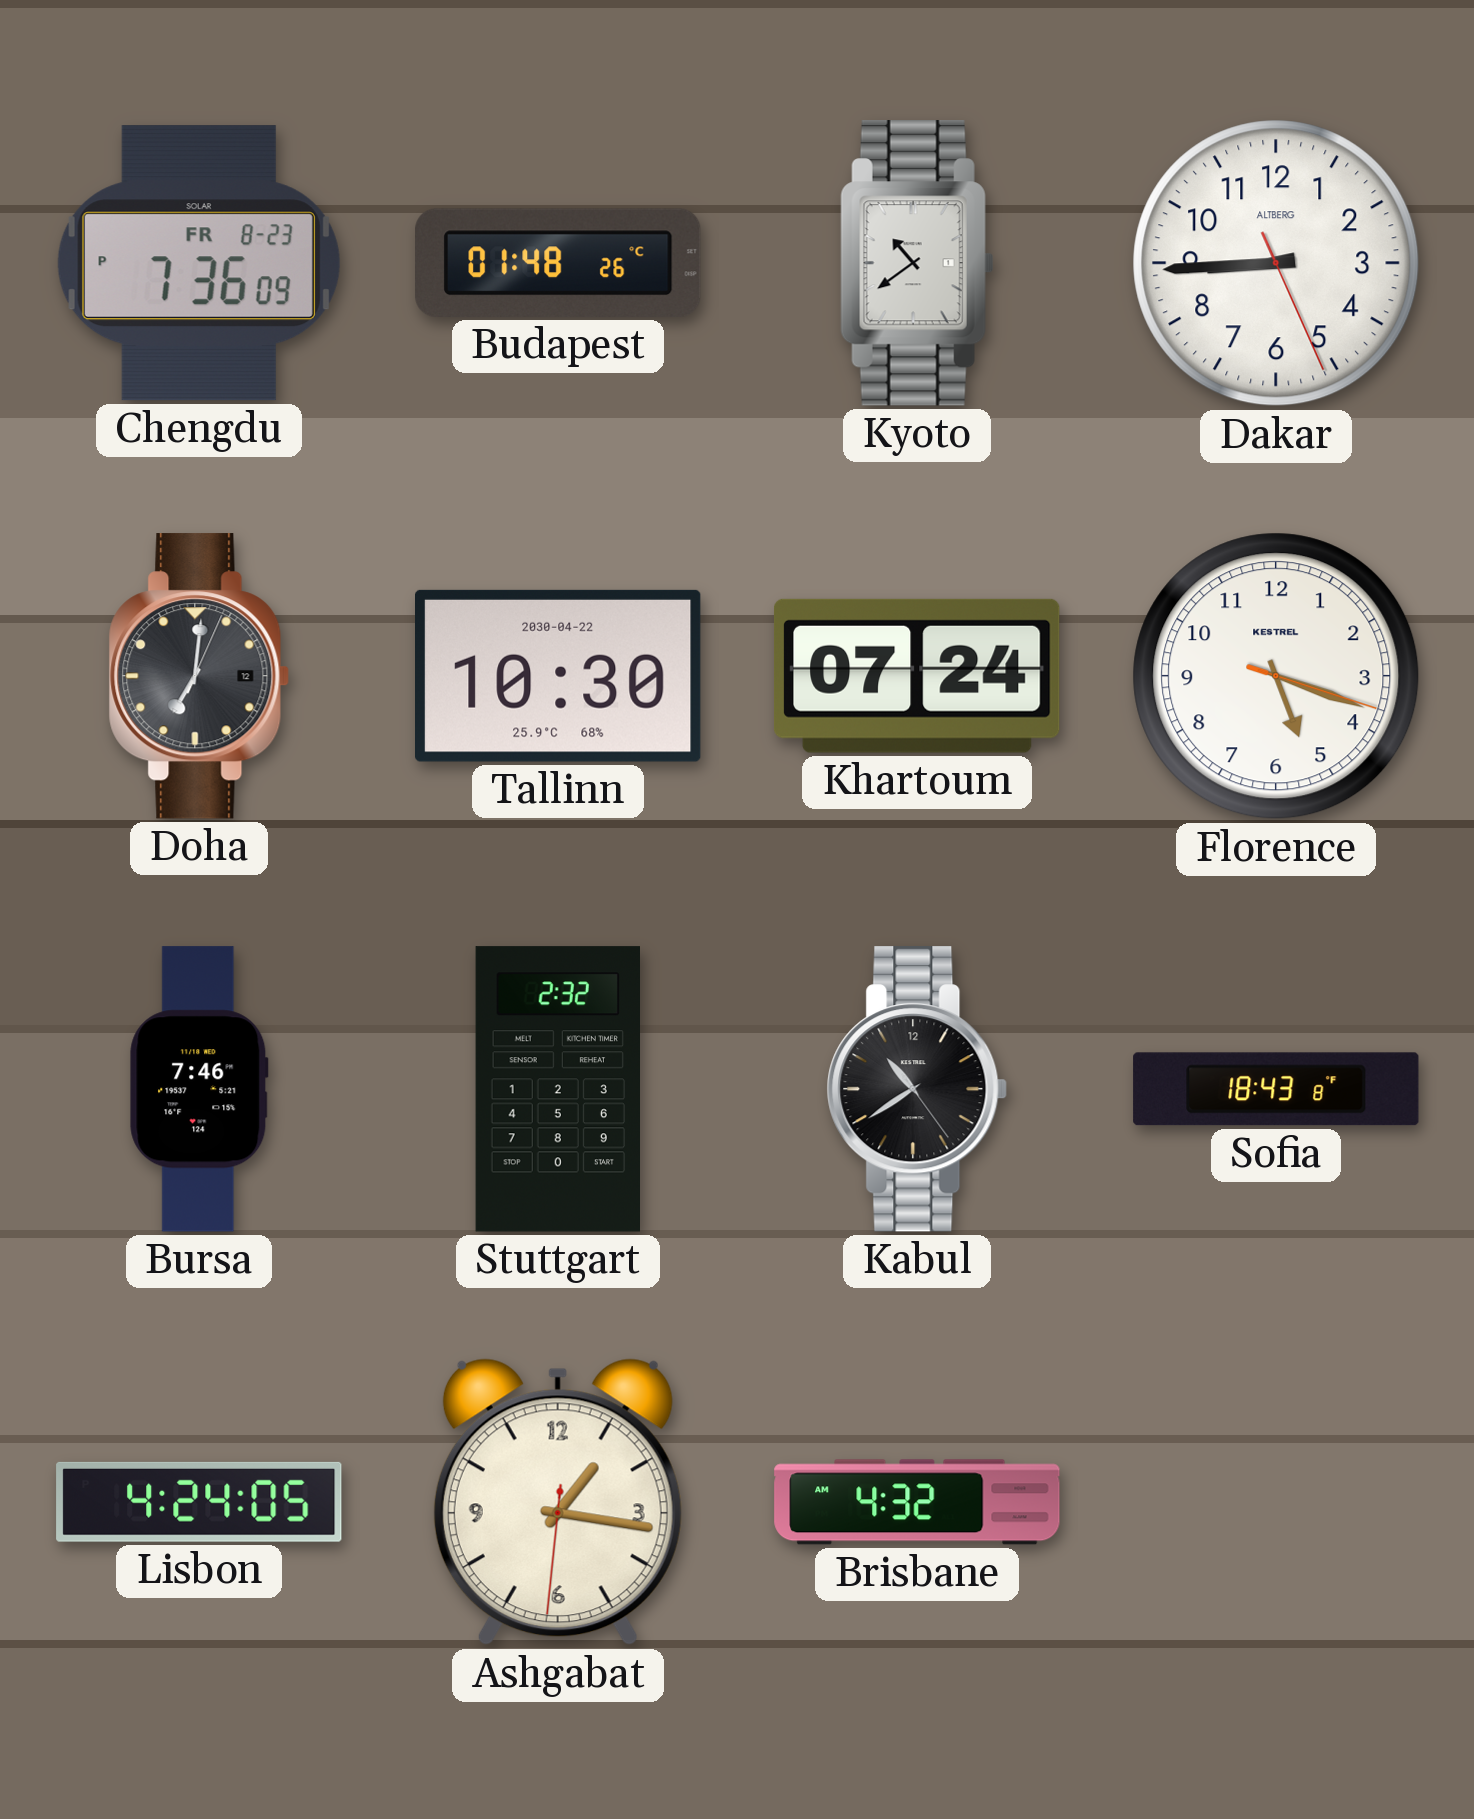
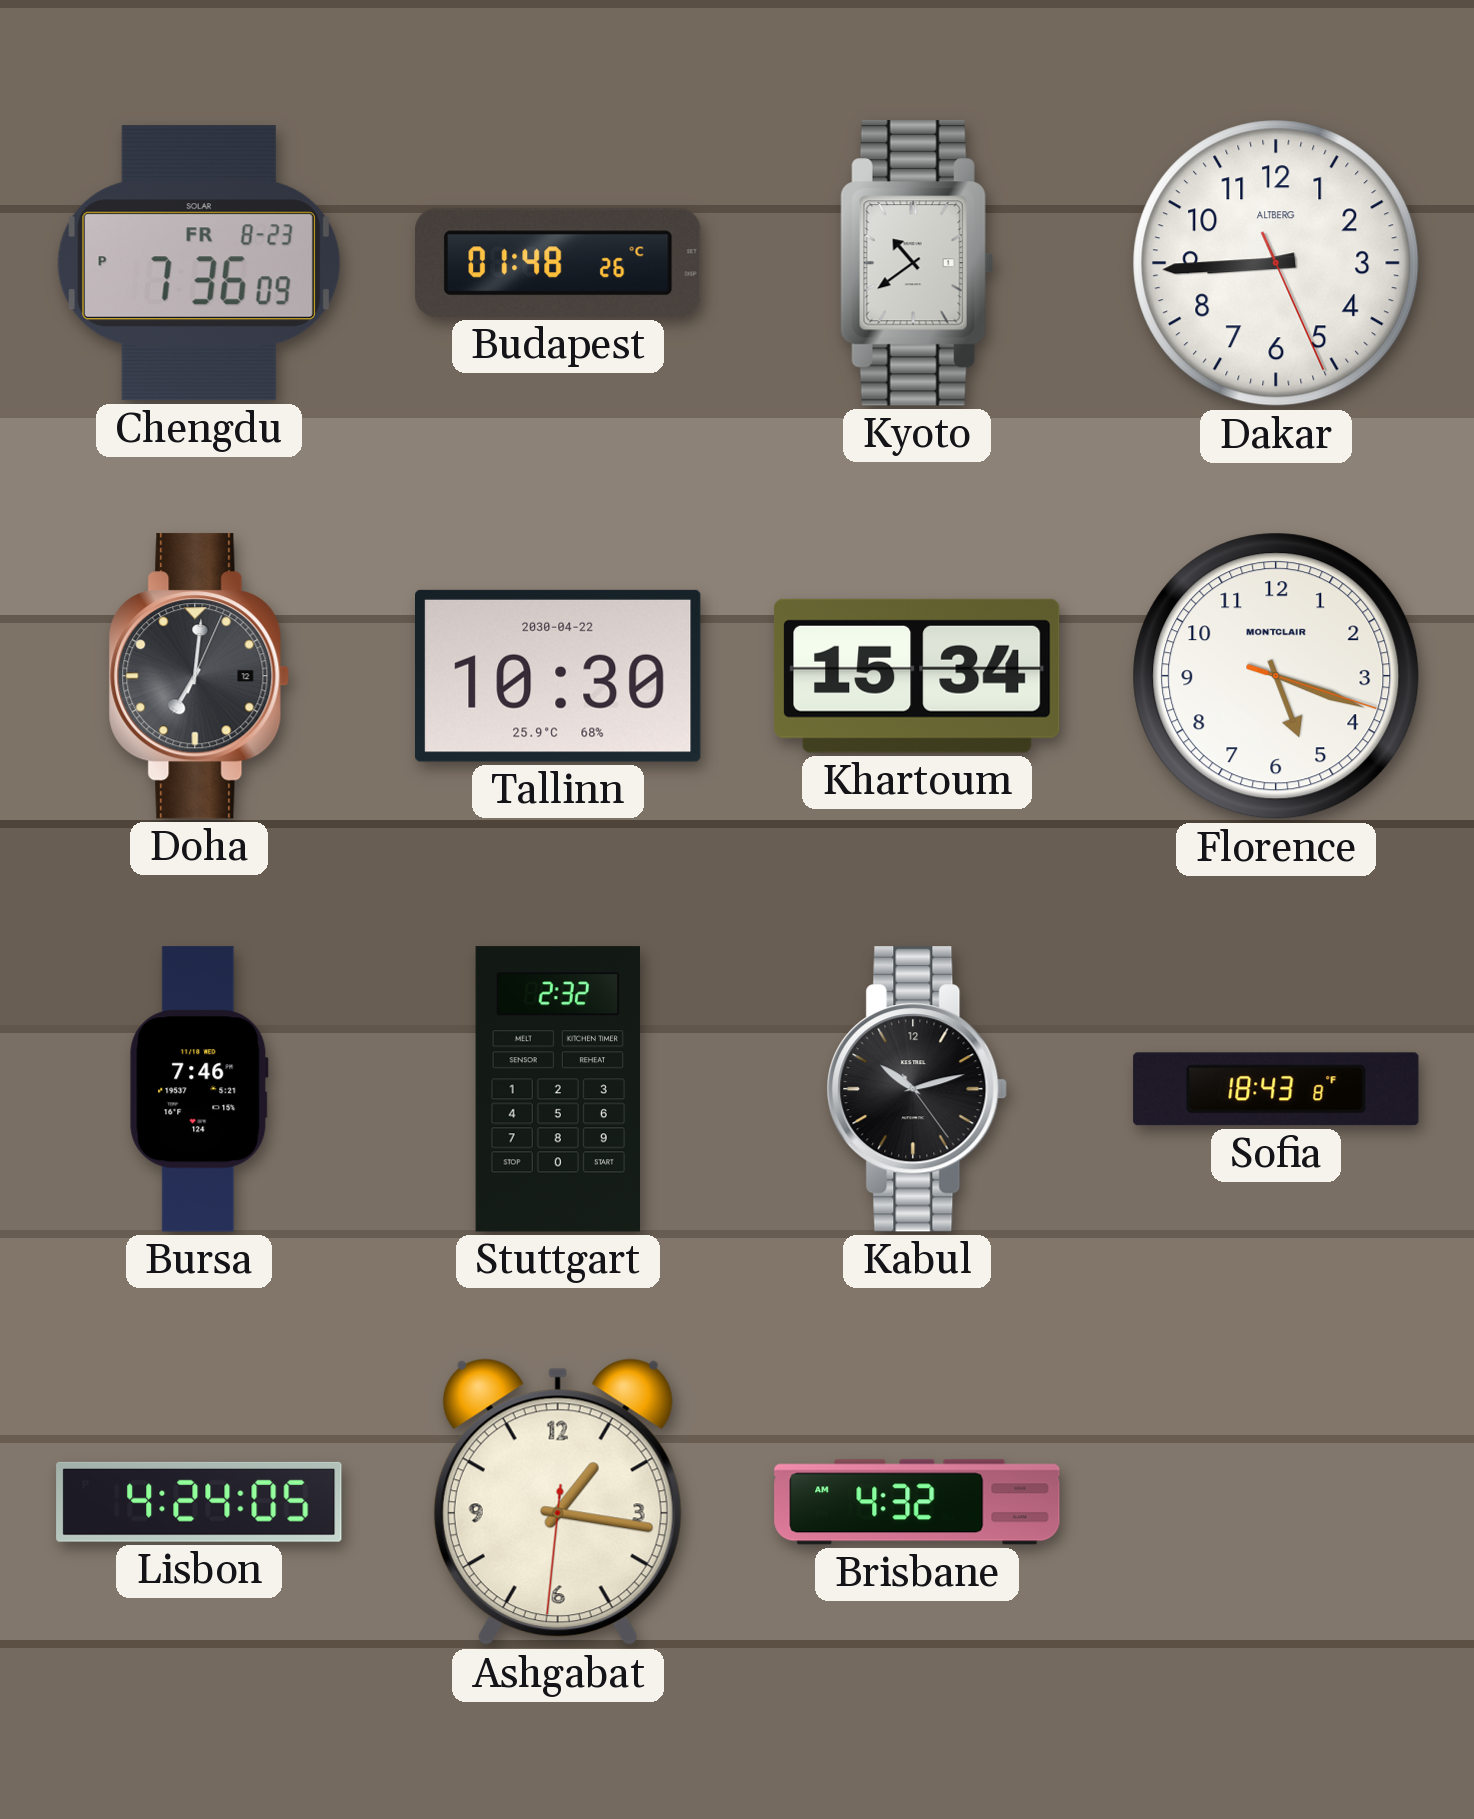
Khartoum: 07:24 -> 15:34 (917, 676)
Florence brand: KESTREL -> MONTCLAIR (1276, 676)
Kabul: 10:39 -> 10:12 (917, 1089)
